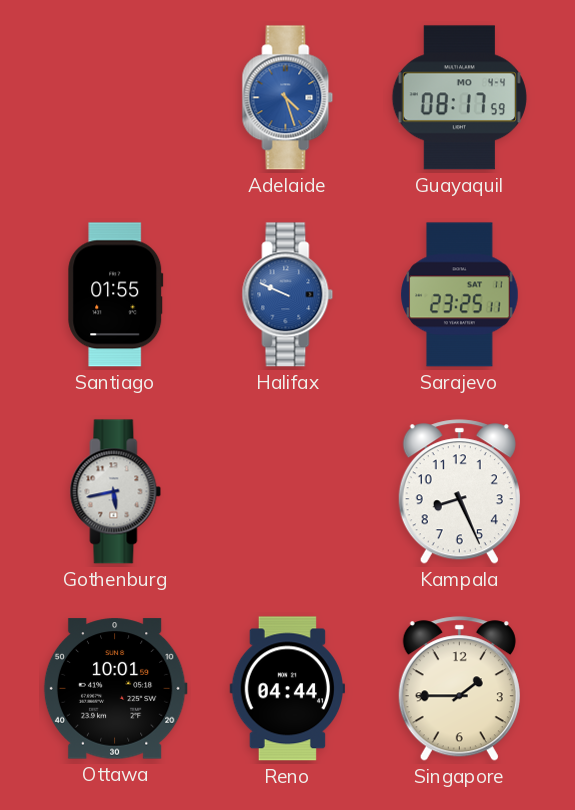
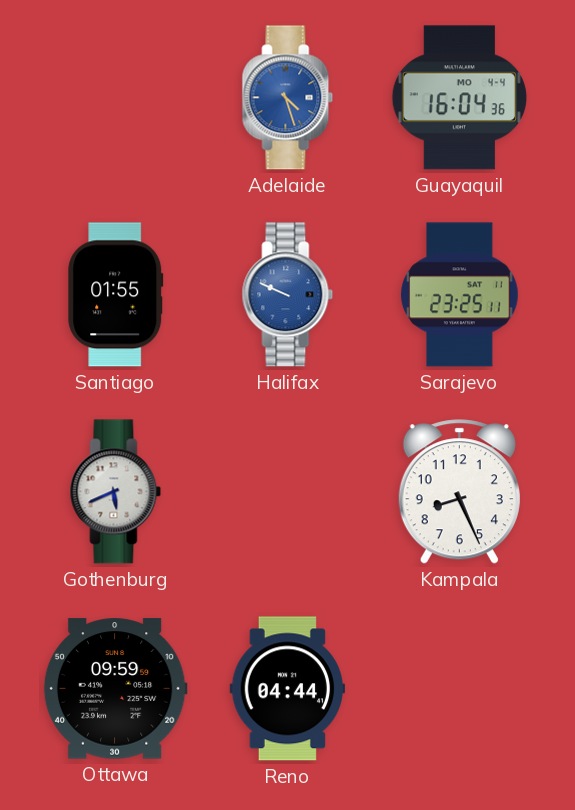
Guayaquil: 08:17 -> 16:04 (459, 98)
Gothenburg: 5:43 -> 5:41 (116, 492)
Ottawa: 10:01 -> 09:59 (115, 689)
Singapore: 1:45 -> none (459, 689)
